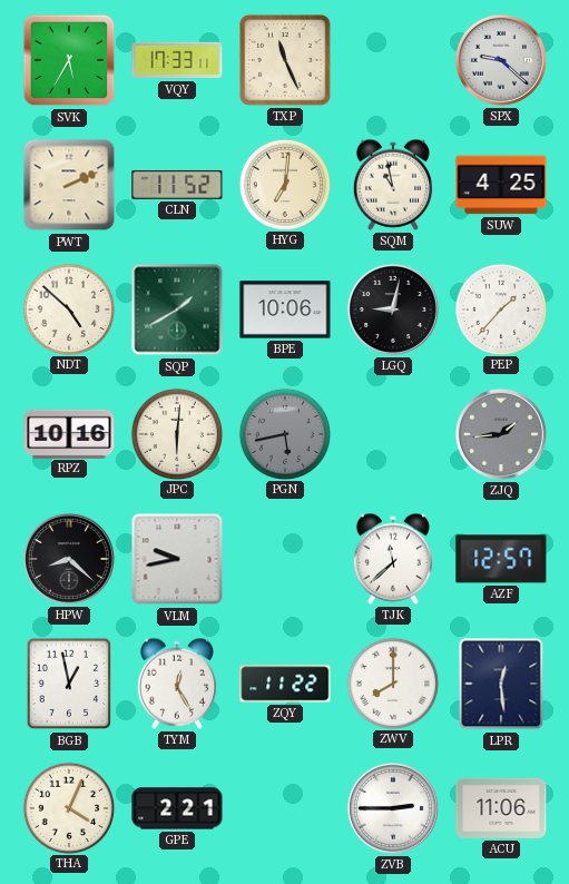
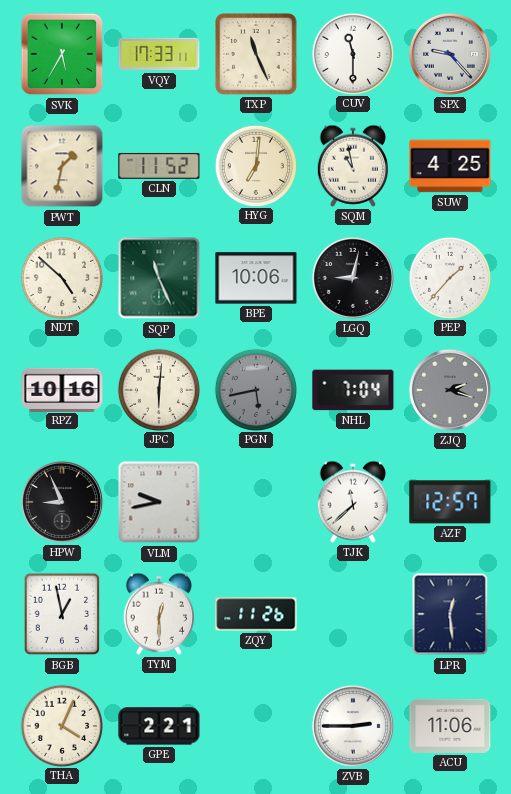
CUV: none -> 11:30 (352, 53)
SPX: 9:22 -> 9:23 (450, 54)
PWT: 2:11 -> 1:32 (62, 166)
SQP: 1:40 -> 11:26 (159, 278)
NHL: none -> 7:04 (353, 390)
ZJQ: 1:44 -> 2:18 (450, 390)
HPW: 8:22 -> 8:56 (62, 502)
TYM: 12:25 -> 12:30 (159, 614)
ZQY: 11:22 -> 11:26 (256, 614)
ZWV: 8:00 -> none (392, 682)
